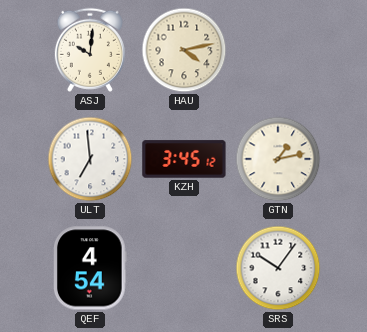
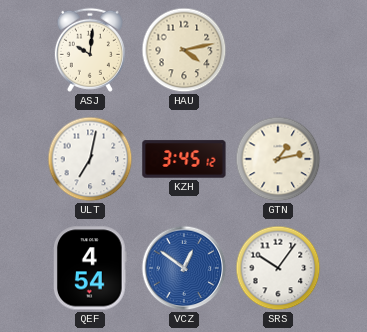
ULT: 6:59 -> 7:02 (90, 159)
VCZ: none -> 12:51 (184, 268)
